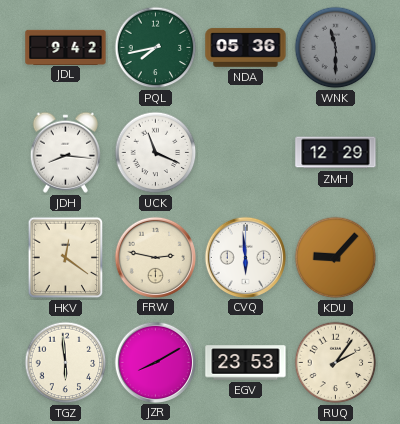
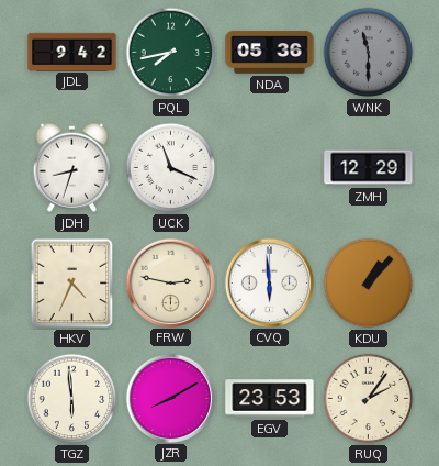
JDH: 8:16 -> 8:33 (71, 167)
HKV: 12:21 -> 4:34 (72, 284)
KDU: 9:07 -> 1:07 (369, 284)
